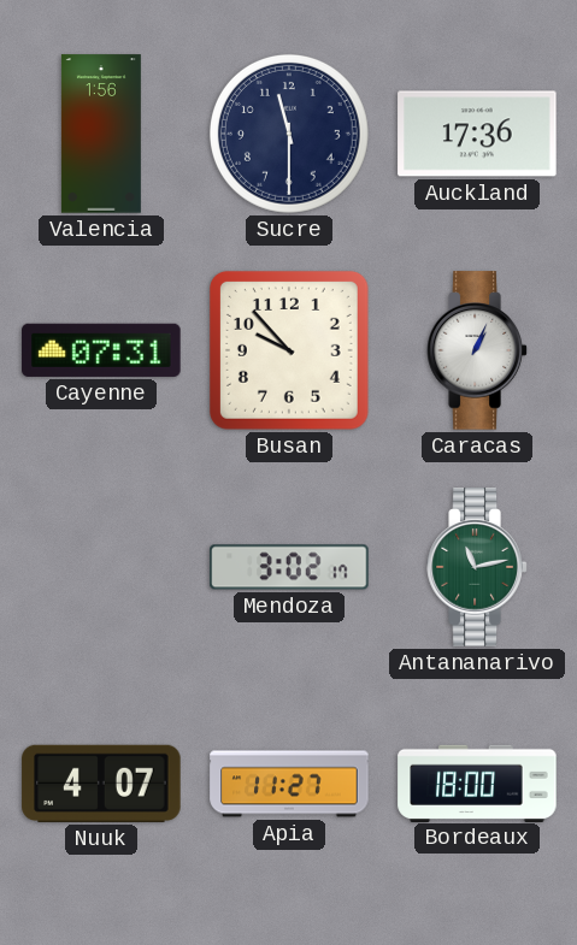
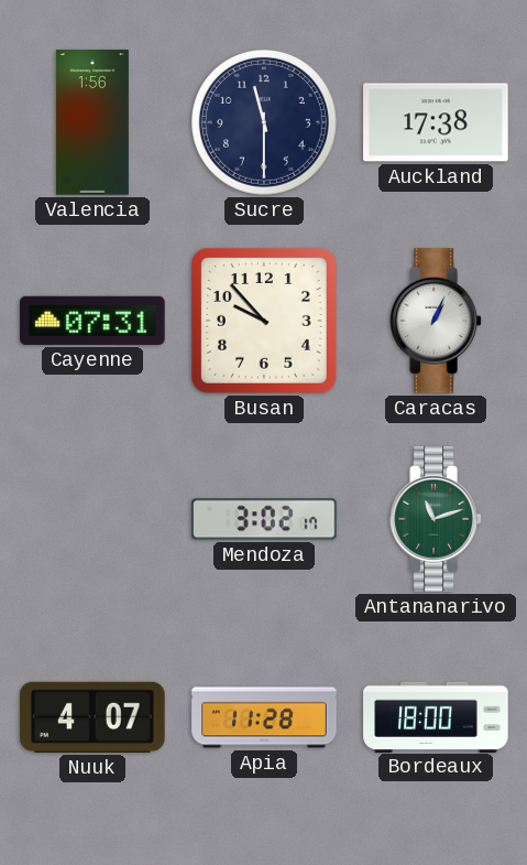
Auckland: 17:36 -> 17:38 (436, 122)
Antananarivo: 11:13 -> 11:12 (436, 519)
Apia: 11:27 -> 11:28 (264, 717)
